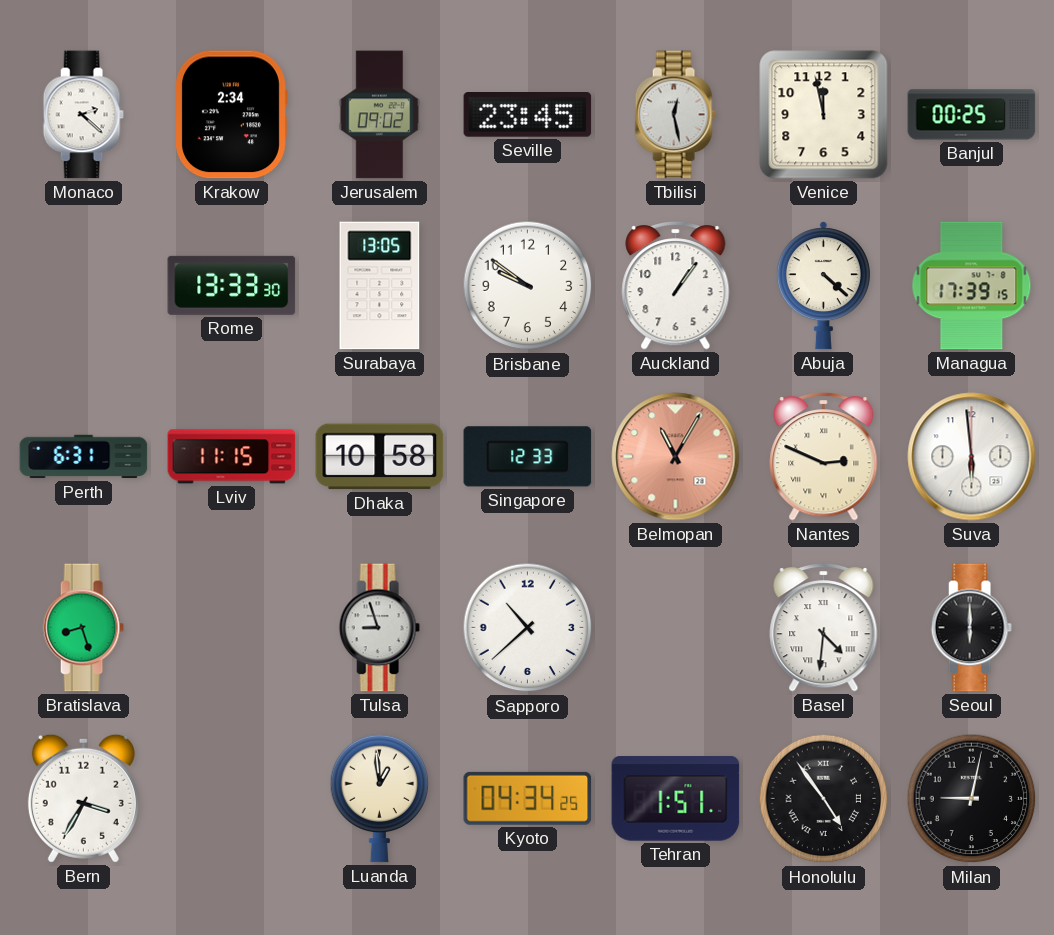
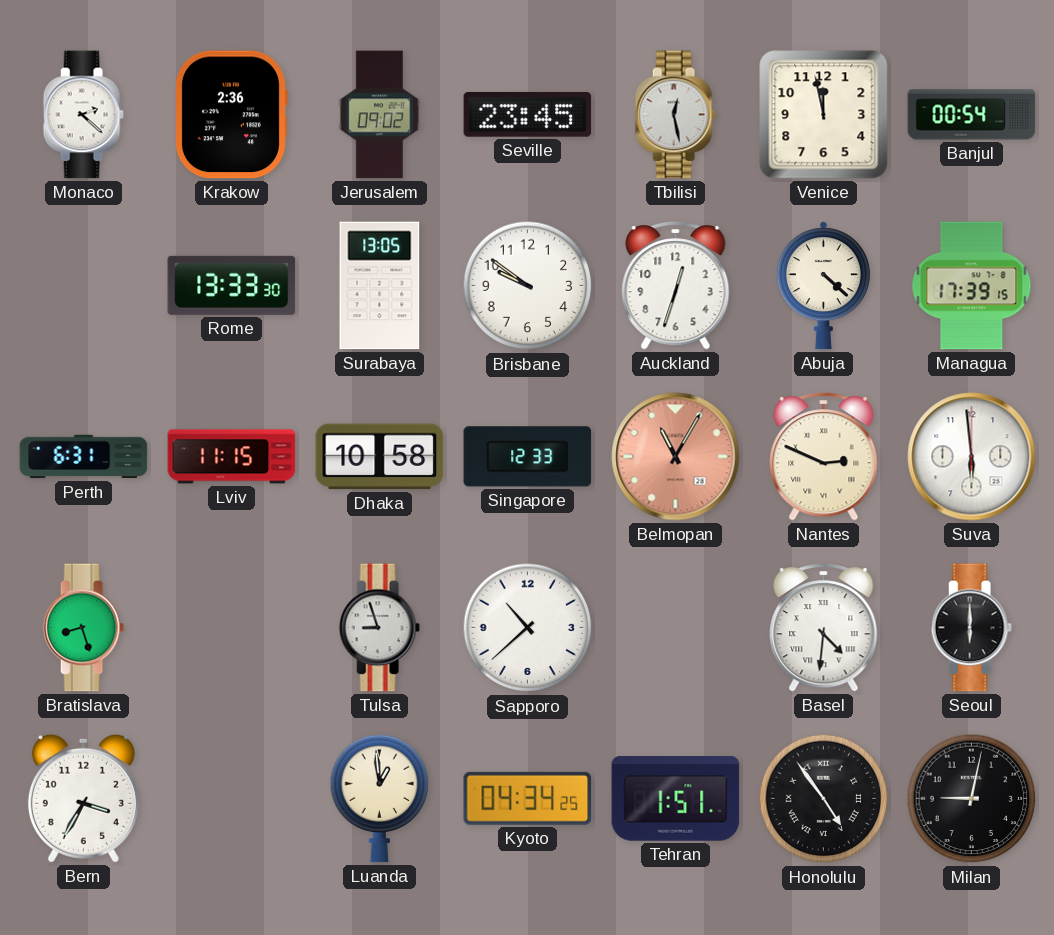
Krakow: 2:34 -> 2:36 (231, 115)
Banjul: 00:25 -> 00:54 (972, 115)
Auckland: 1:06 -> 12:33 (676, 286)
